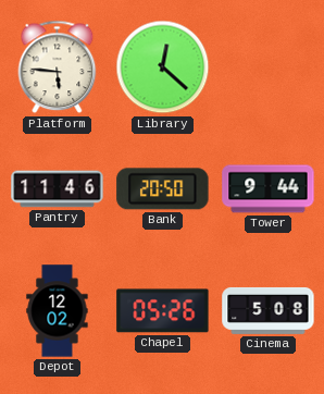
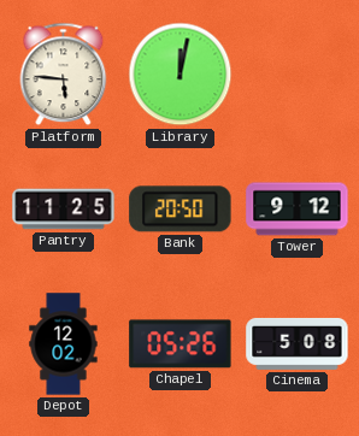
Library: 12:22 -> 12:02 (181, 75)
Pantry: 11:46 -> 11:25 (64, 210)
Tower: 9:44 -> 9:12 (298, 210)
